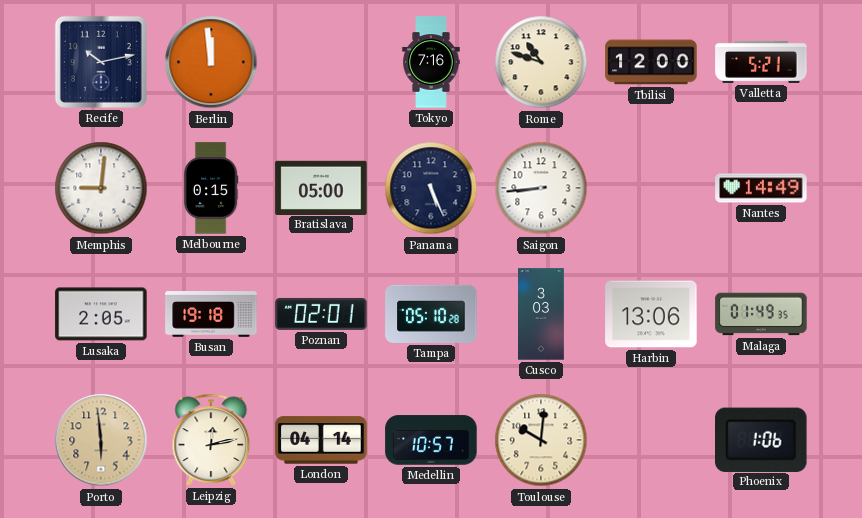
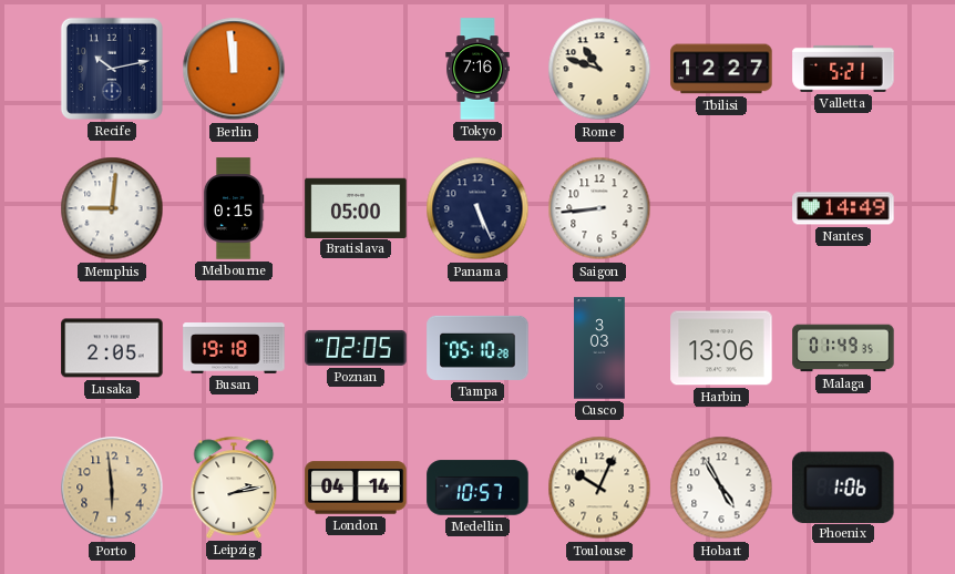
Tbilisi: 12:00 -> 12:27 (721, 69)
Poznan: 02:01 -> 02:05 (356, 348)
Leipzig: 12:13 -> 2:13 (234, 488)
Toulouse: 10:01 -> 10:04 (599, 488)
Hobart: none -> 4:55 (721, 488)
